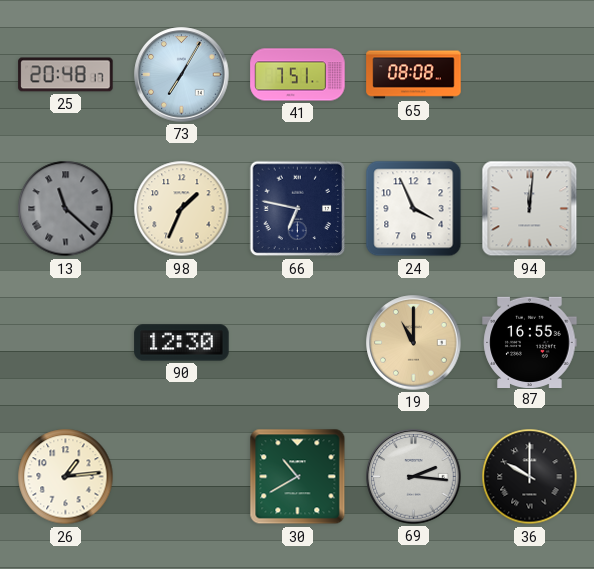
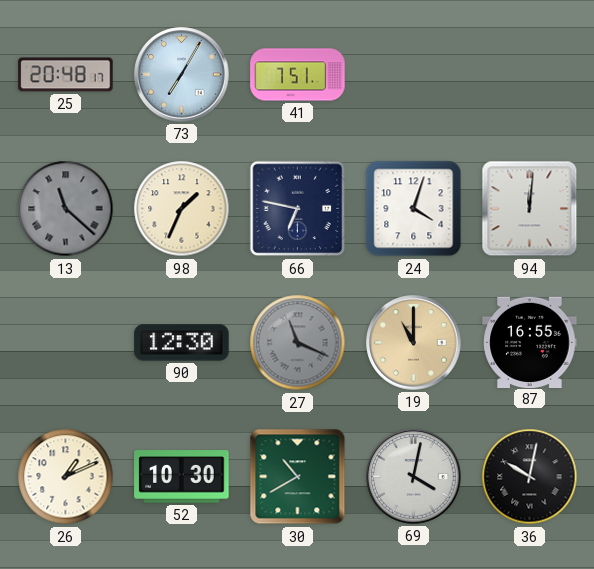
65: 08:08 -> none (414, 75)
24: 3:56 -> 4:03 (414, 209)
27: none -> 11:19 (298, 343)
26: 1:14 -> 1:11 (66, 477)
52: none -> 10:30 (182, 477)
69: 2:16 -> 4:02 (414, 477)
36: 10:00 -> 10:02 (530, 477)
